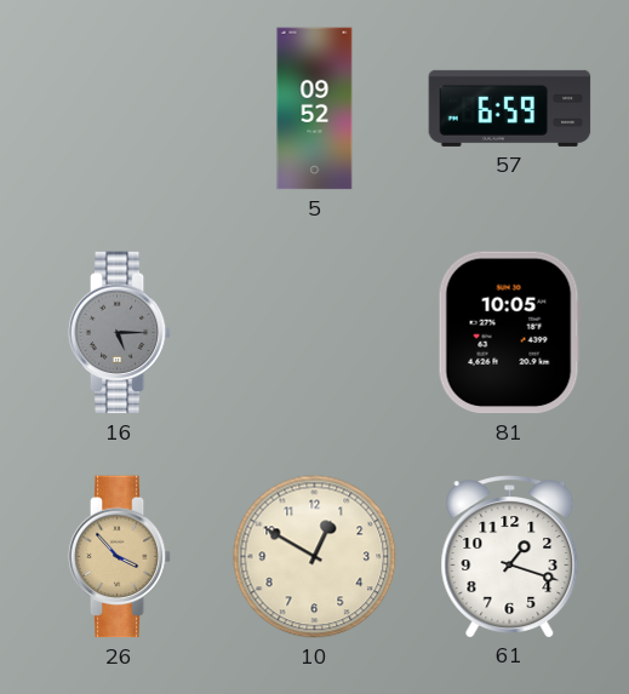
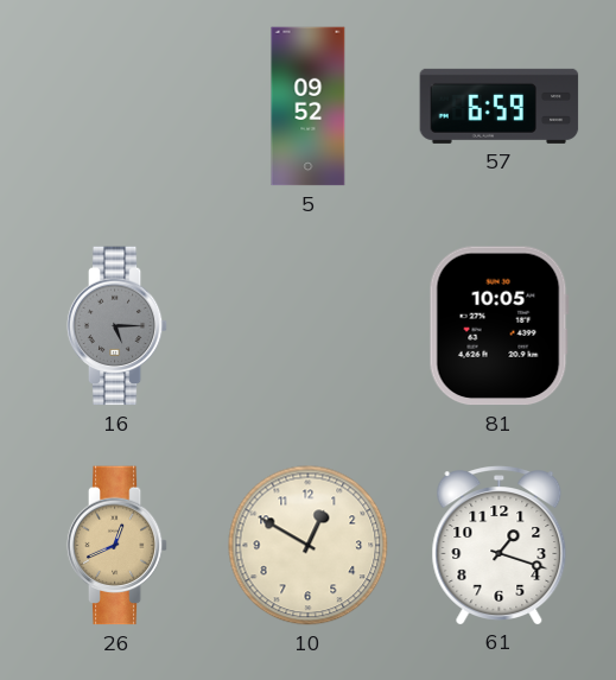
26: 3:53 -> 12:41 (118, 546)
